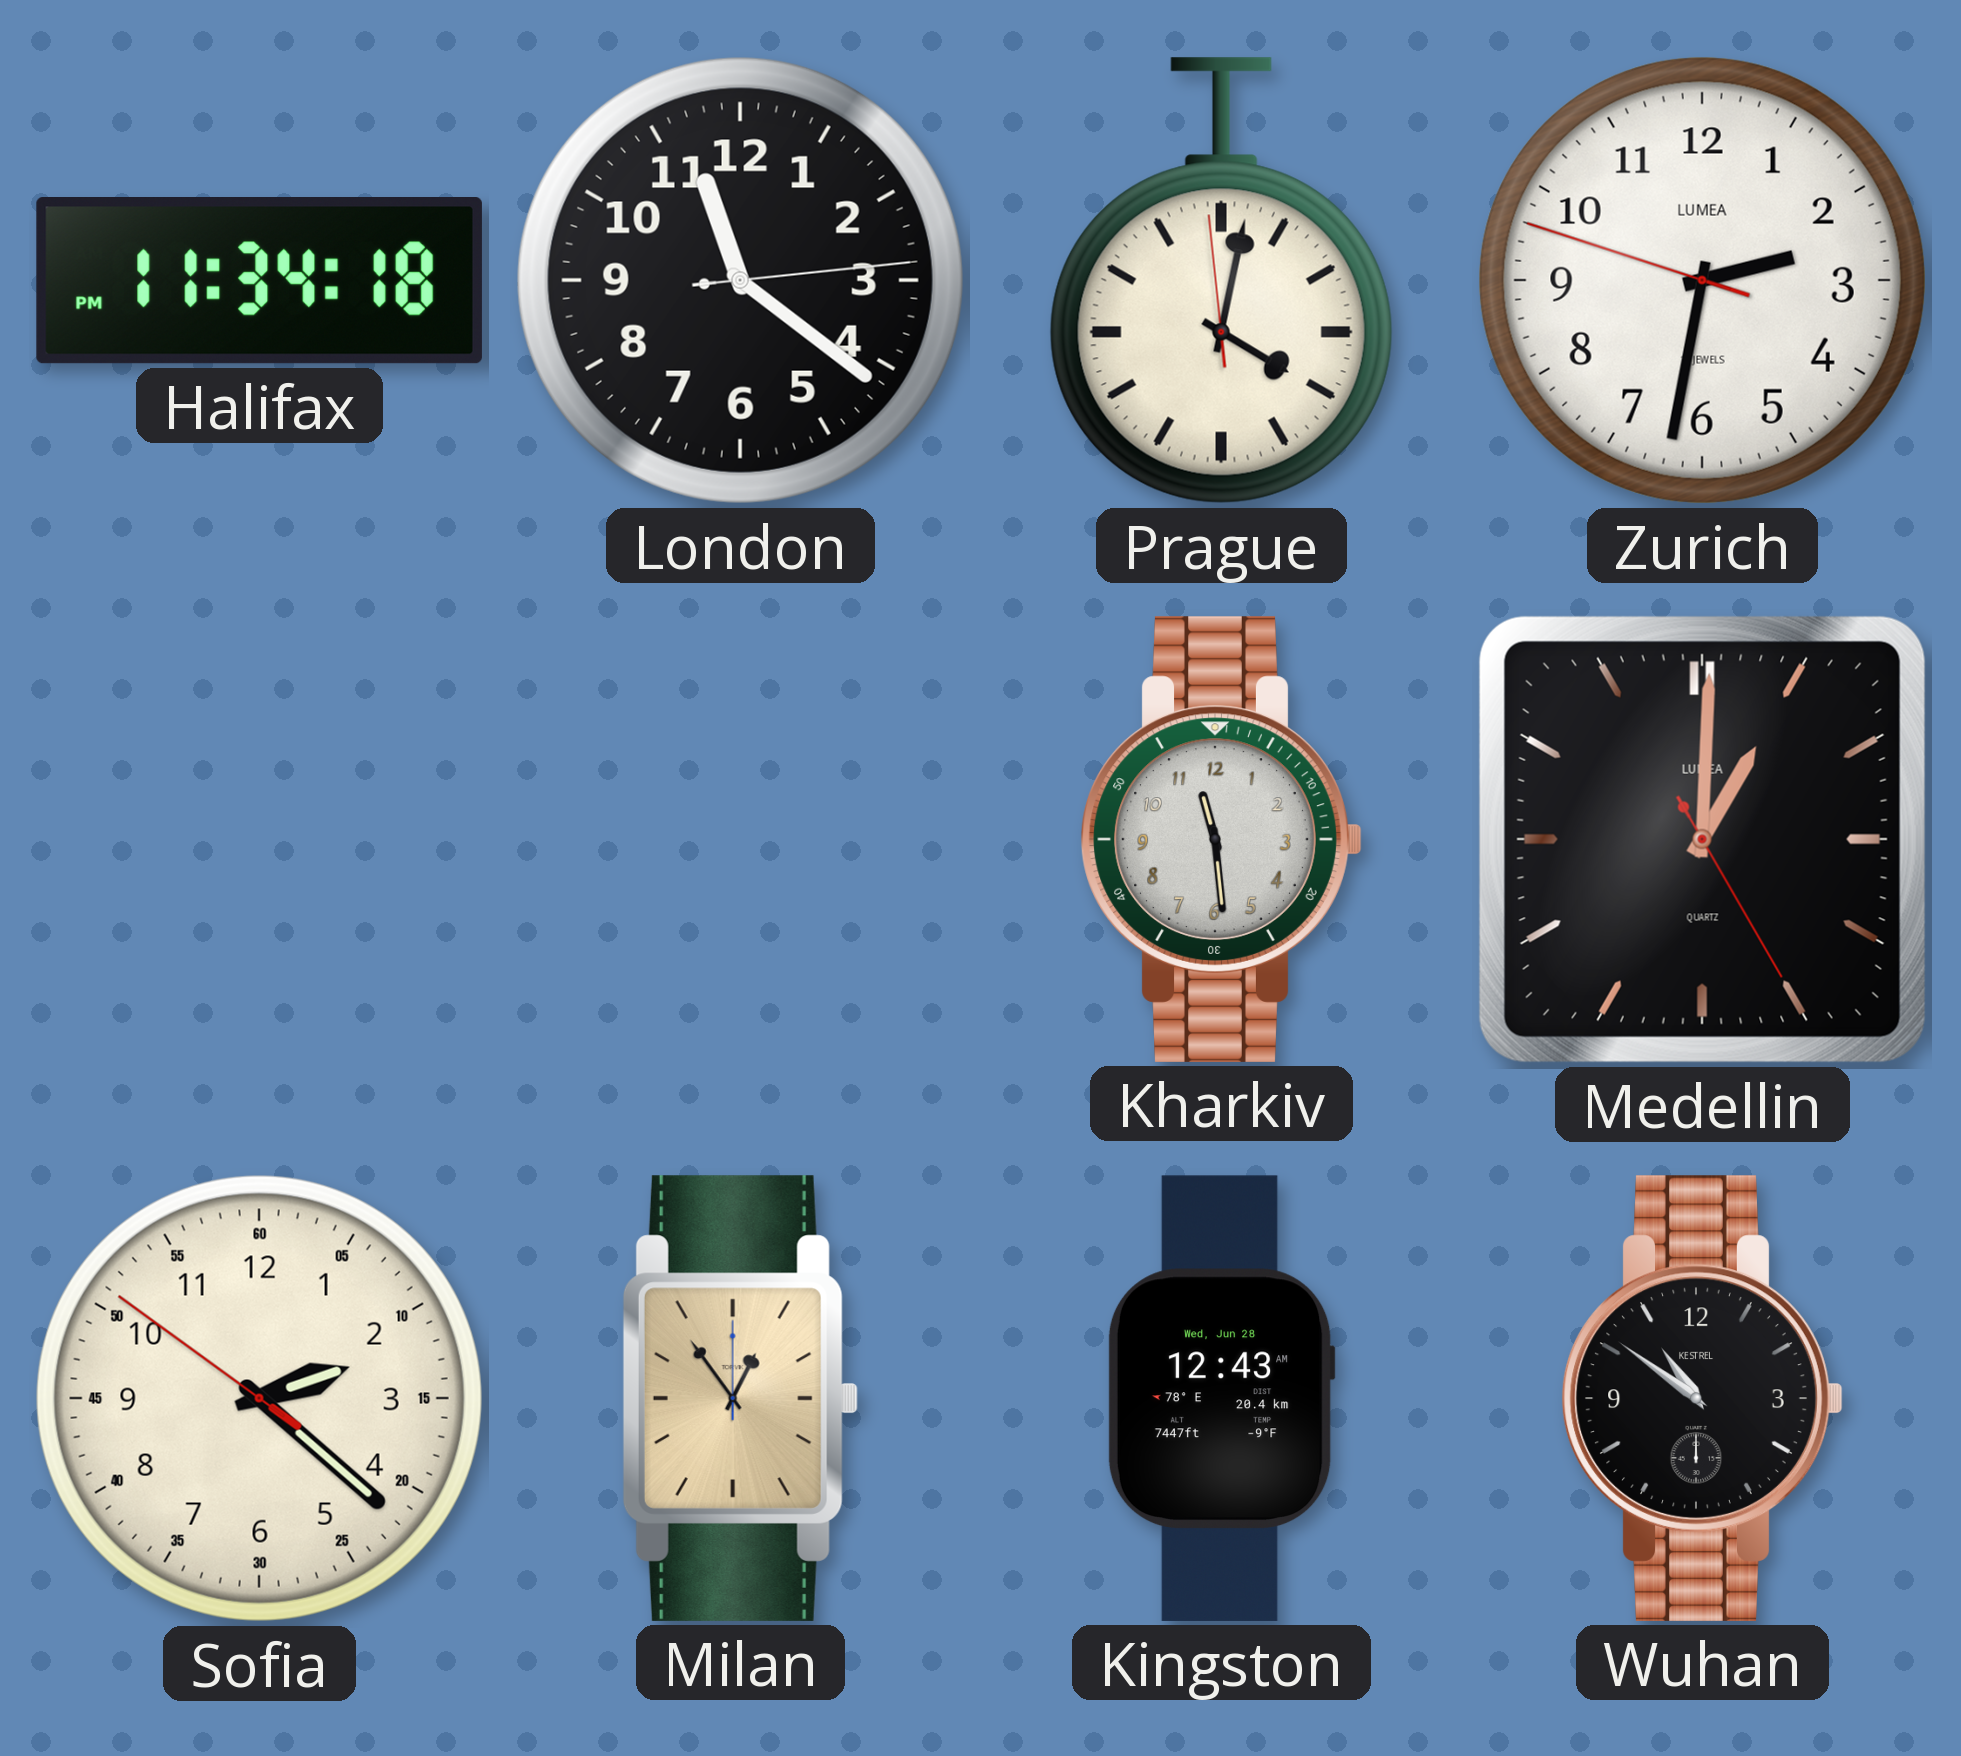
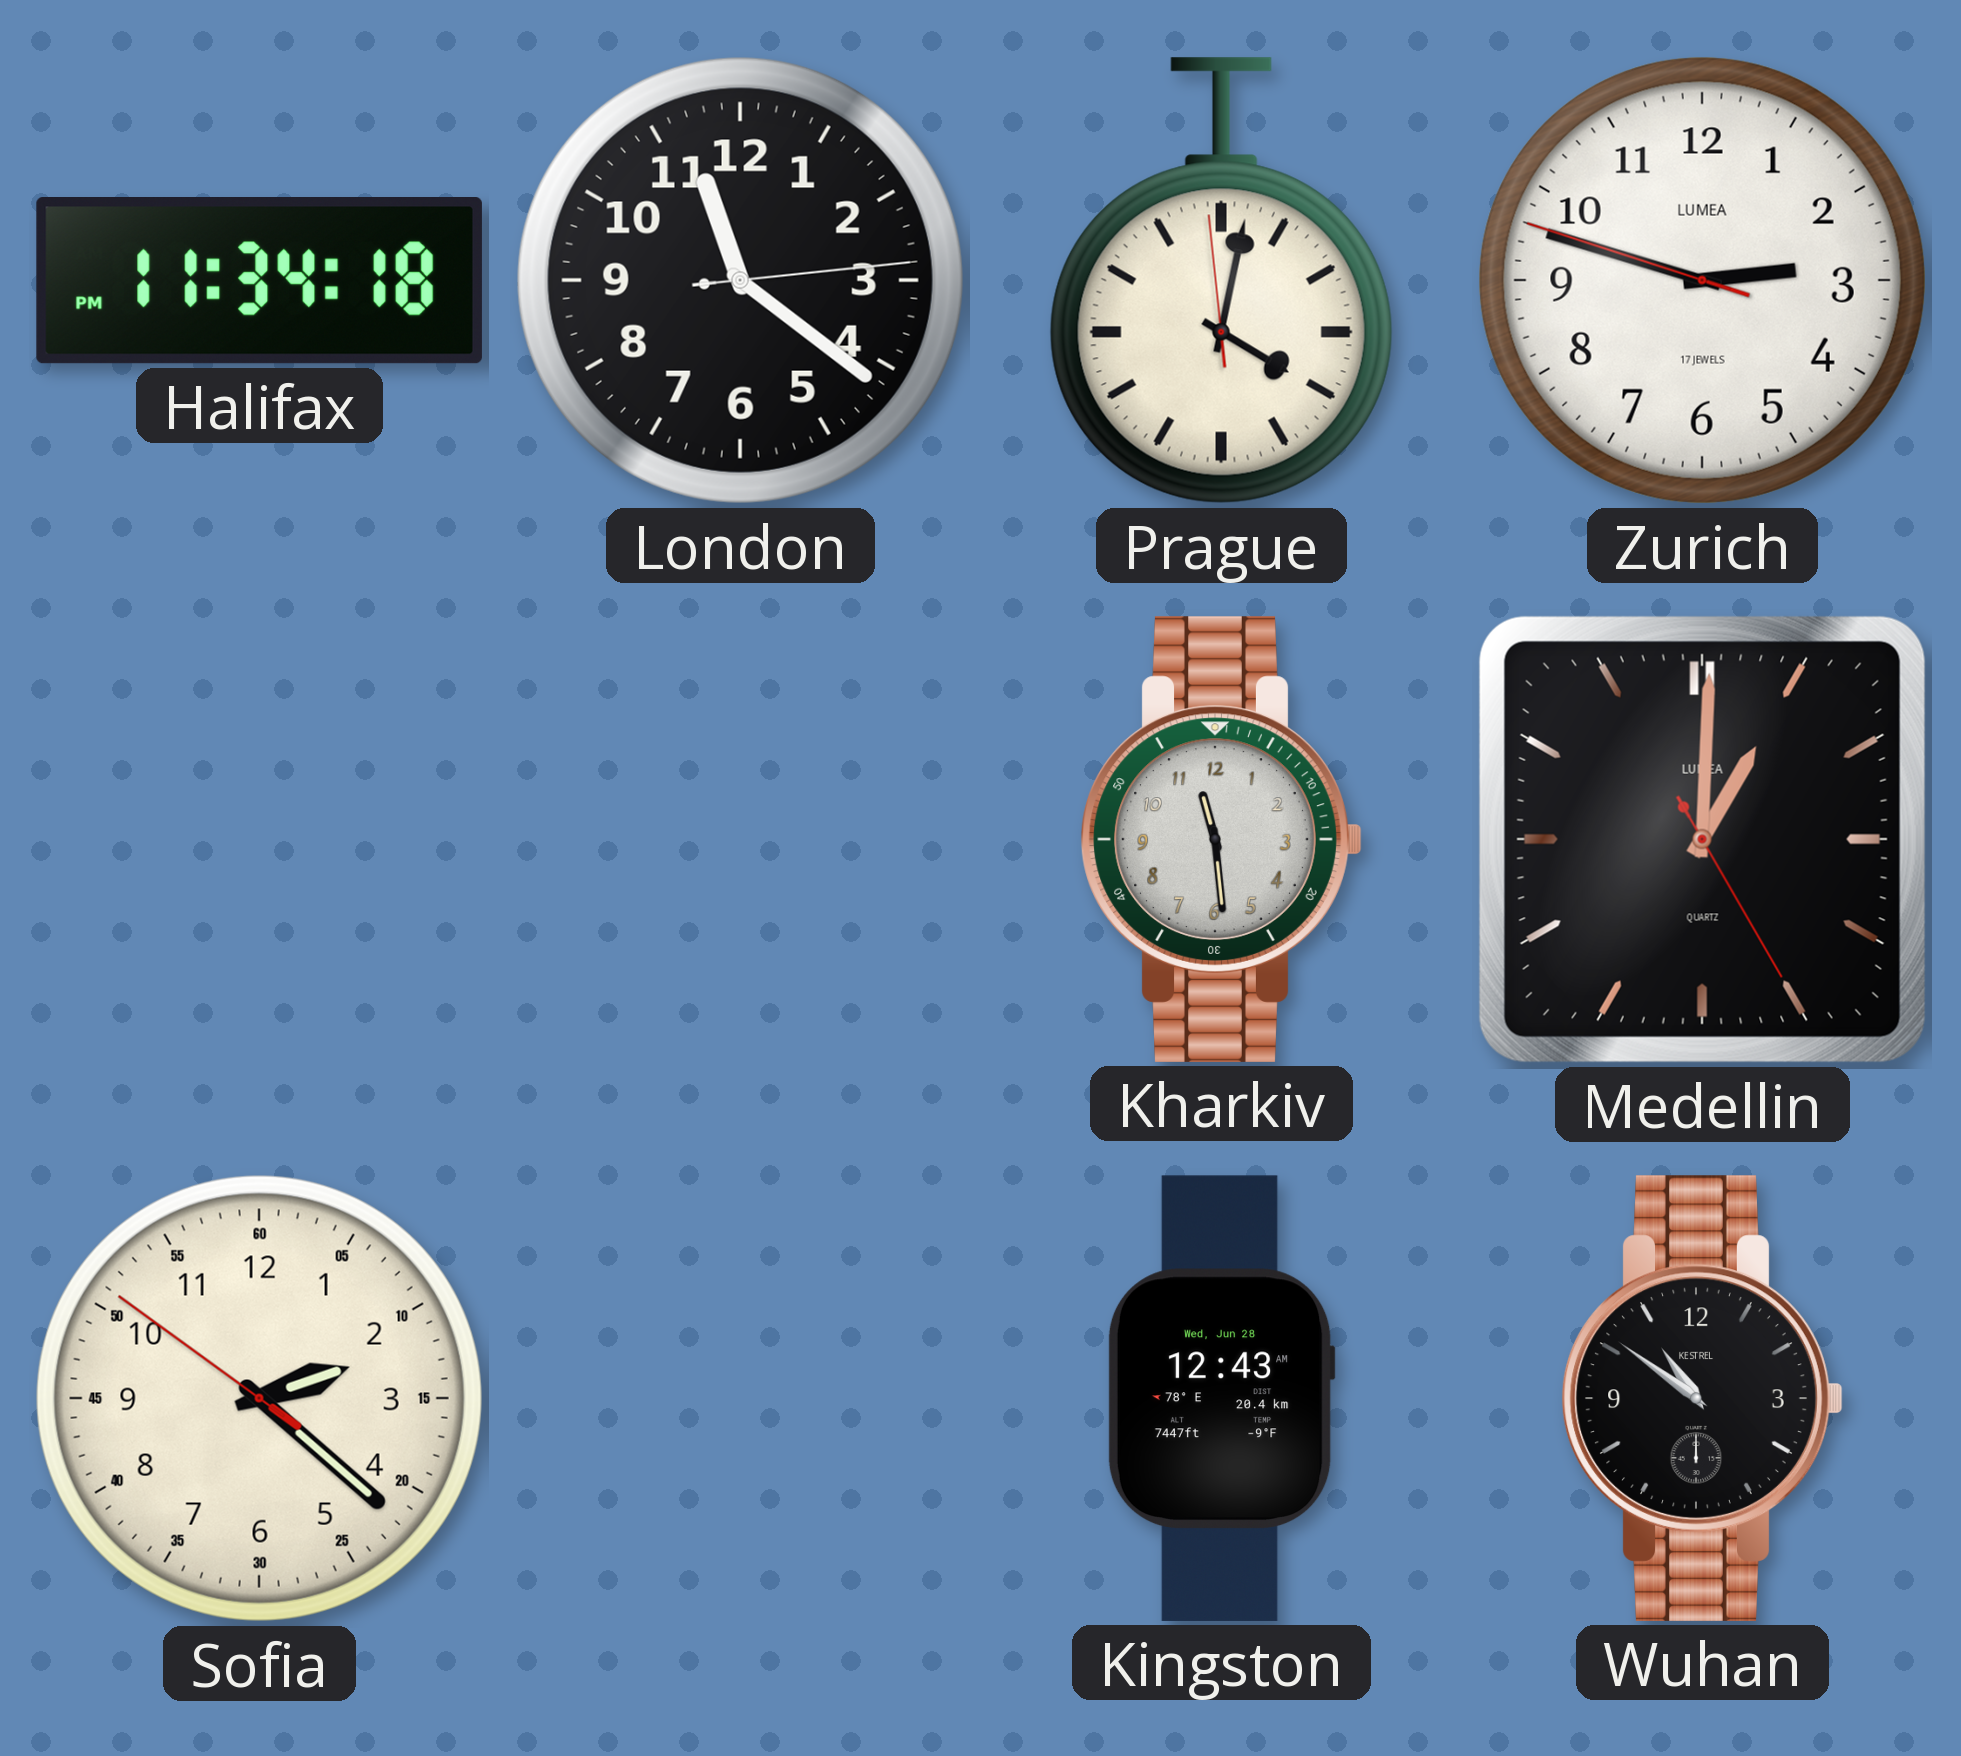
Zurich: 2:31 -> 2:47 (1702, 280)
Milan: 12:54 -> none (740, 1398)
